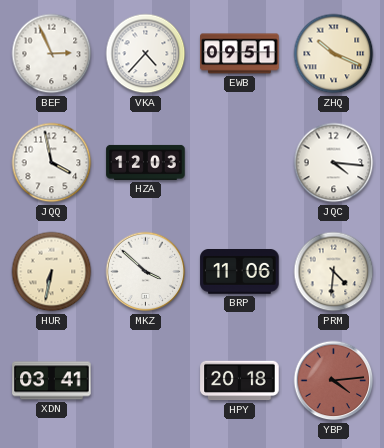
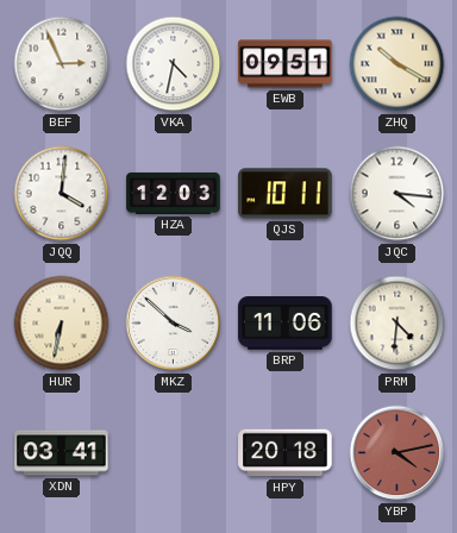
VKA: 4:37 -> 4:32 (174, 64)
ZHQ: 10:19 -> 10:20 (397, 64)
JQQ: 3:58 -> 4:01 (62, 194)
QJS: none -> 10:11 (286, 194)
YBP: 4:14 -> 4:13 (397, 453)
